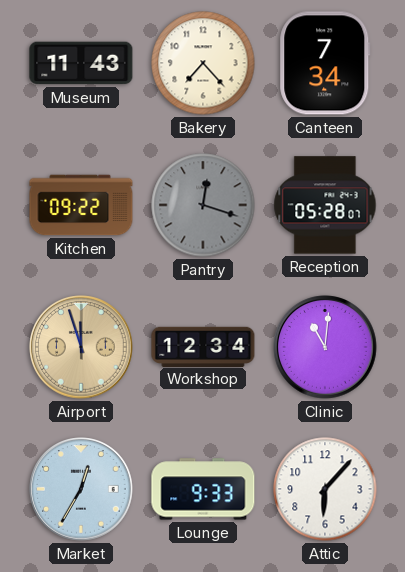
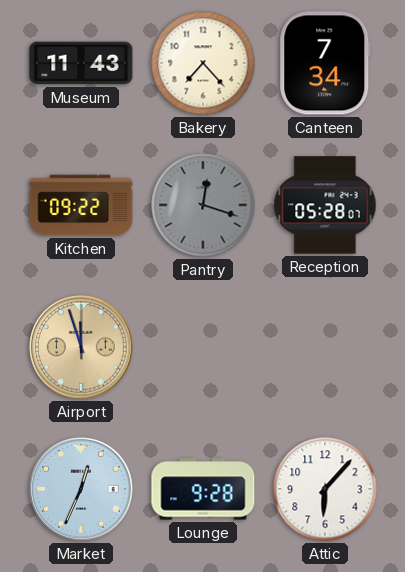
Workshop: 12:34 -> none (203, 346)
Clinic: 11:01 -> none (325, 347)
Market: 12:35 -> 12:34 (81, 489)
Lounge: 9:33 -> 9:28 (203, 489)
